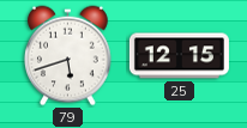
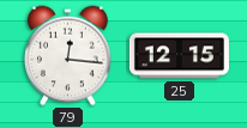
79: 5:42 -> 12:16 (68, 56)
